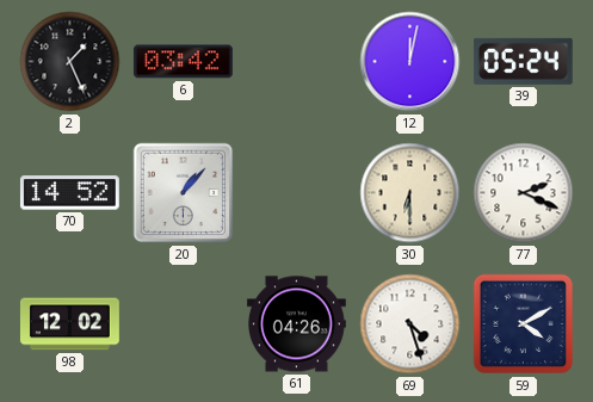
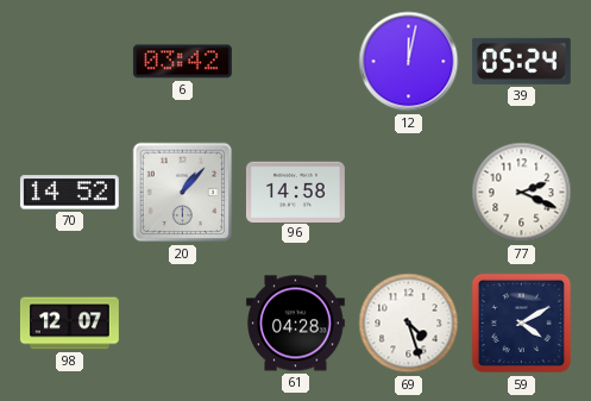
2: 1:26 -> none (70, 62)
96: none -> 14:58 (295, 192)
30: 6:30 -> none (410, 193)
98: 12:02 -> 12:07 (69, 324)
61: 04:26 -> 04:28 (296, 324)
